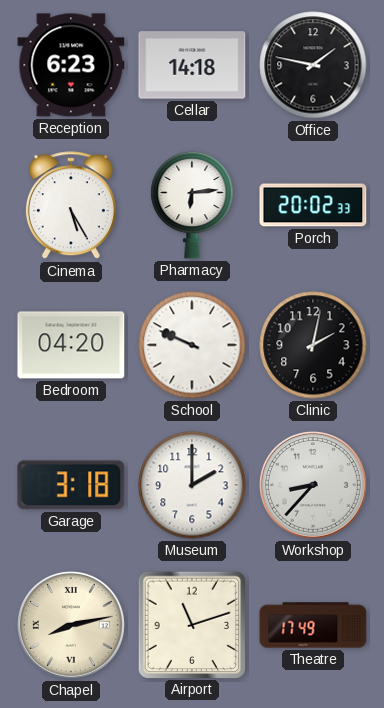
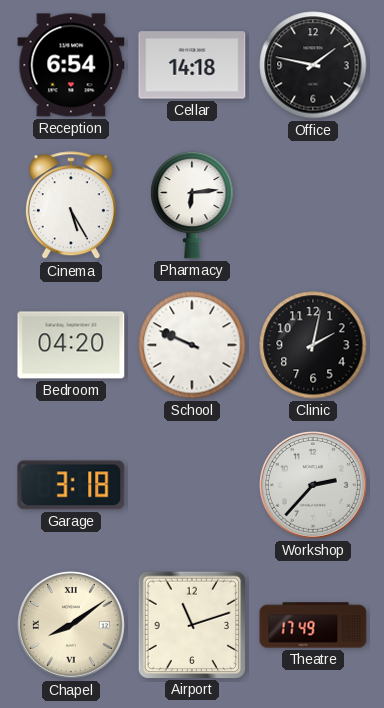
Reception: 6:23 -> 6:54 (71, 65)
Porch: 20:02 -> none (313, 205)
Museum: 2:00 -> none (192, 485)
Workshop: 8:37 -> 2:37 (313, 485)
Chapel: 8:13 -> 8:09 (71, 625)
